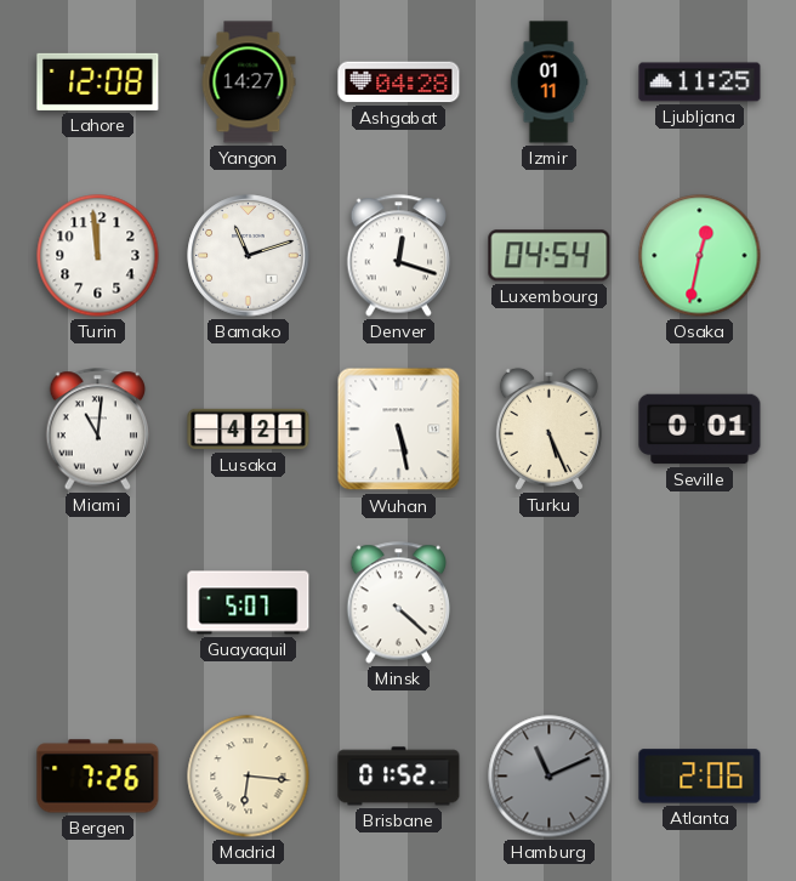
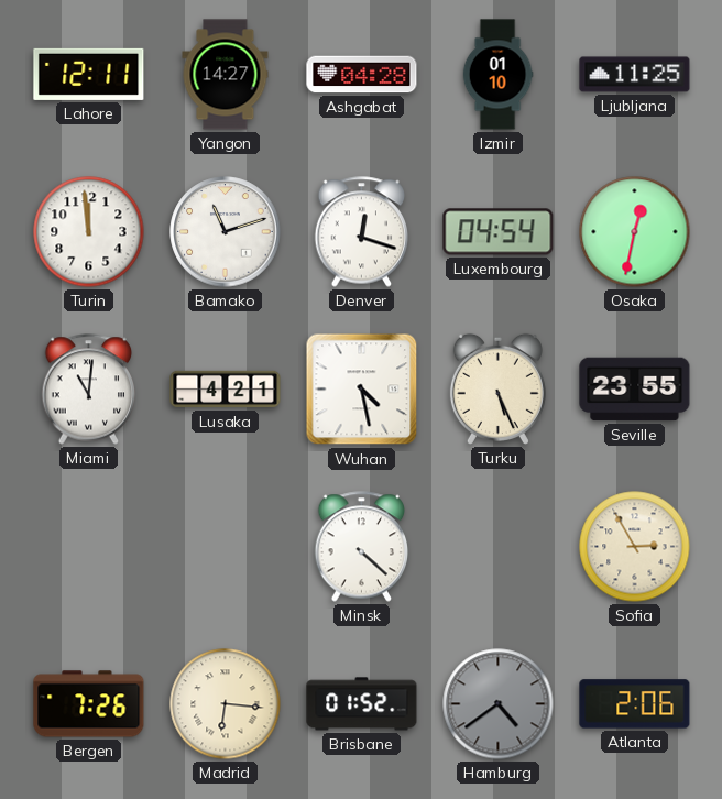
Lahore: 12:08 -> 12:11 (89, 74)
Izmir: 01:11 -> 01:10 (497, 75)
Wuhan: 5:28 -> 4:28 (362, 390)
Seville: 0:01 -> 23:55 (635, 390)
Guayaquil: 5:07 -> none (249, 603)
Sofia: none -> 2:55 (635, 547)
Hamburg: 11:11 -> 4:39 (499, 704)
